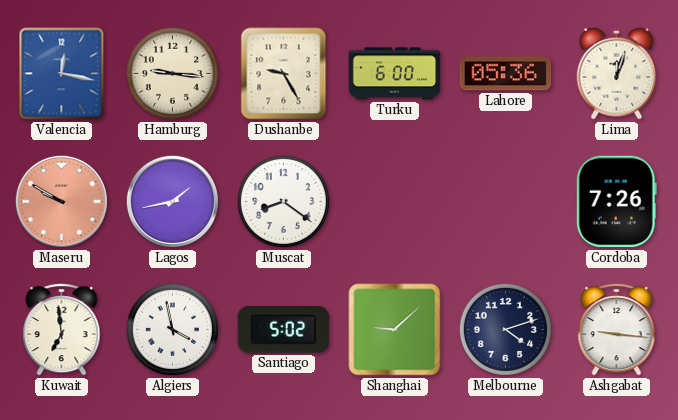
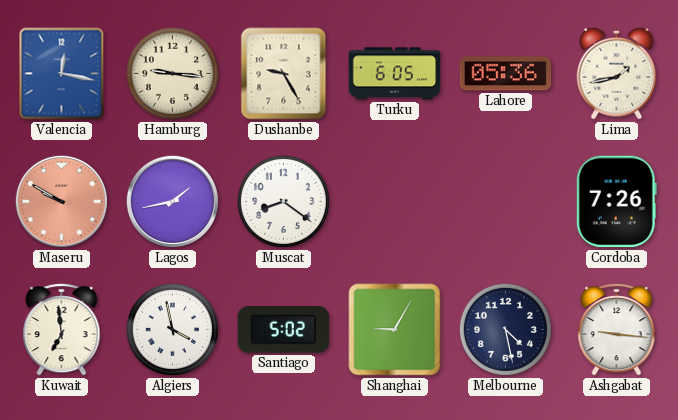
Turku: 6:00 -> 6:05 (395, 74)
Lima: 12:03 -> 1:43 (617, 73)
Shanghai: 9:08 -> 9:05 (395, 330)
Melbourne: 4:12 -> 4:28 (505, 329)
